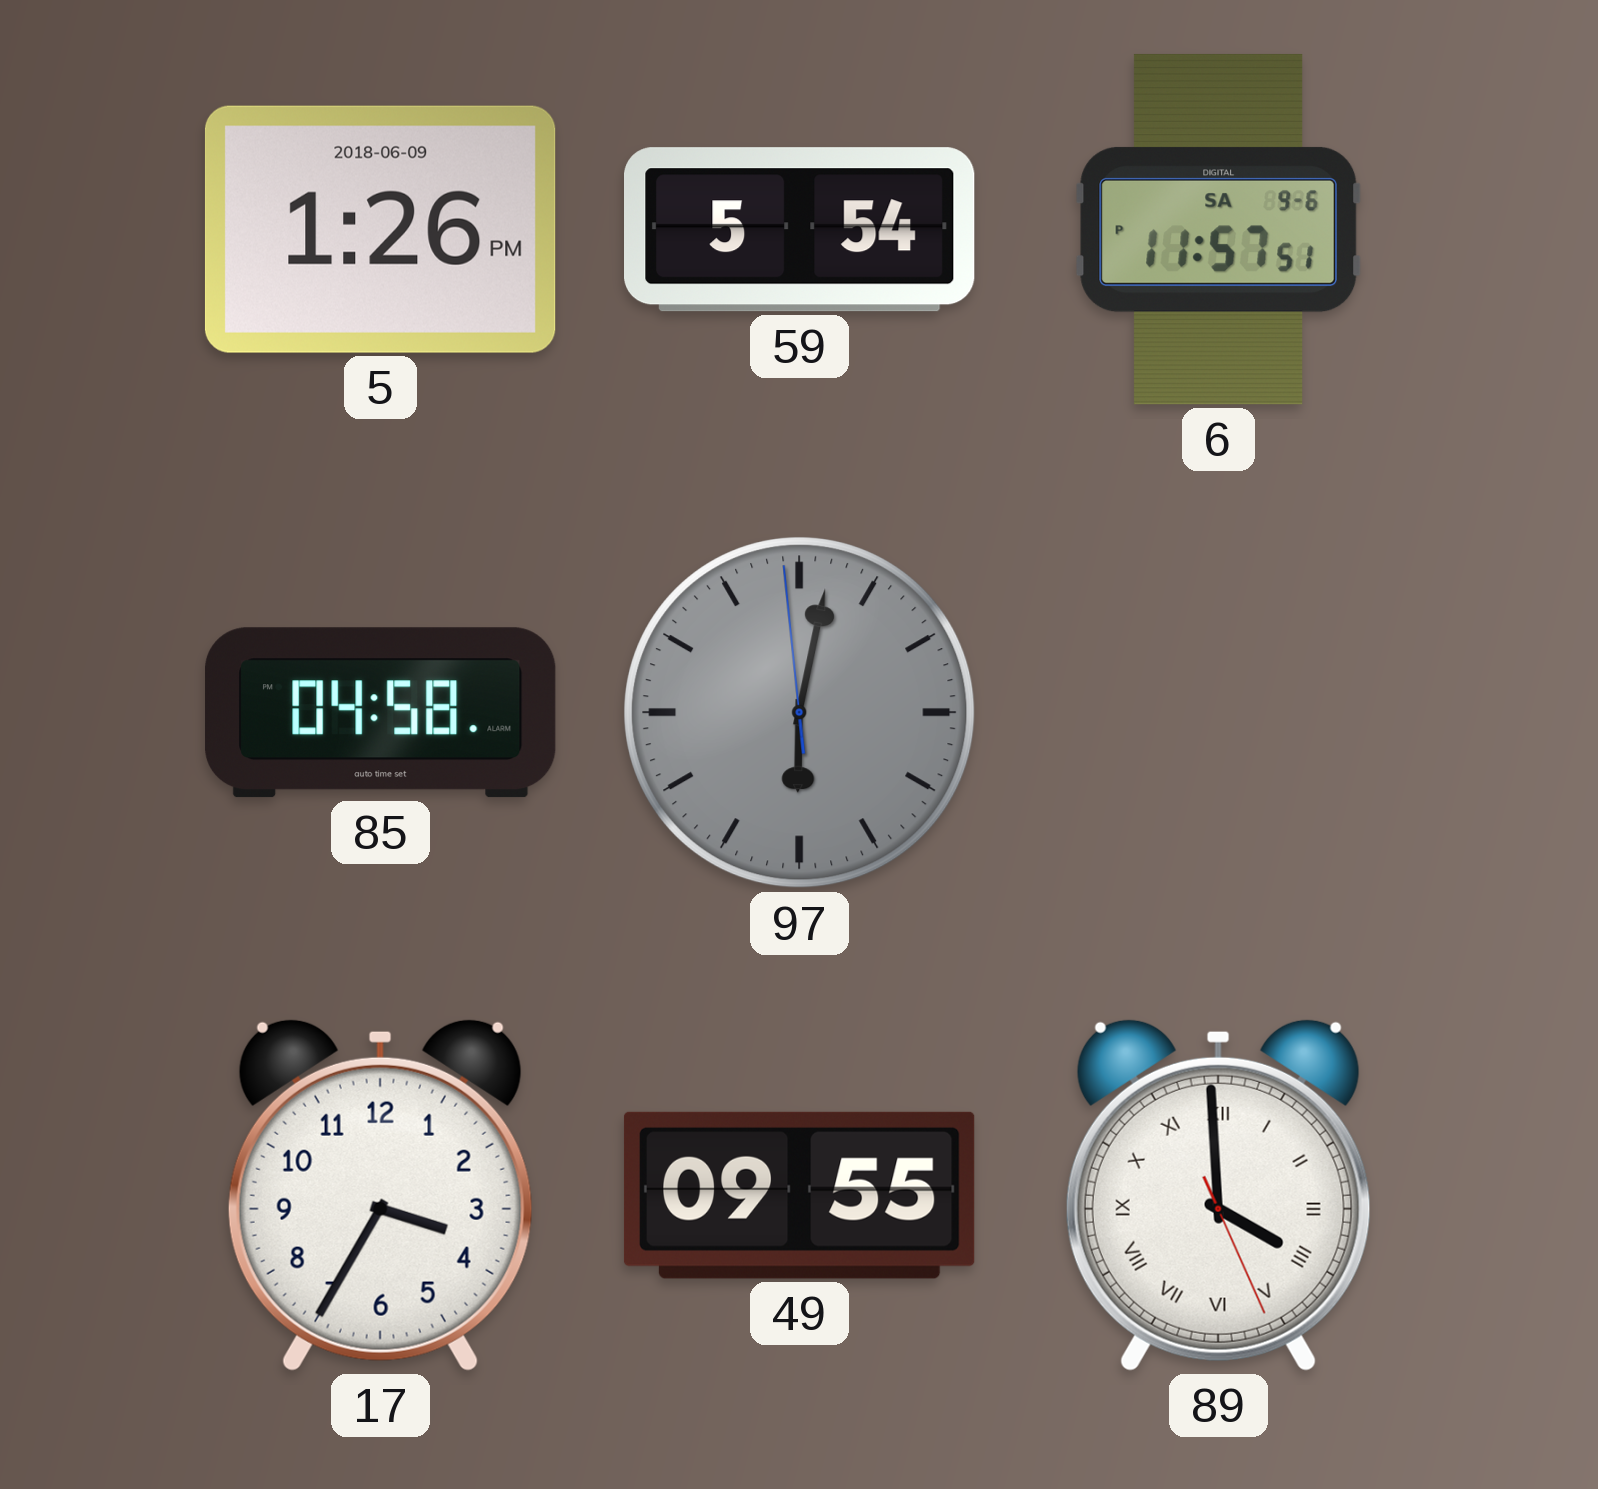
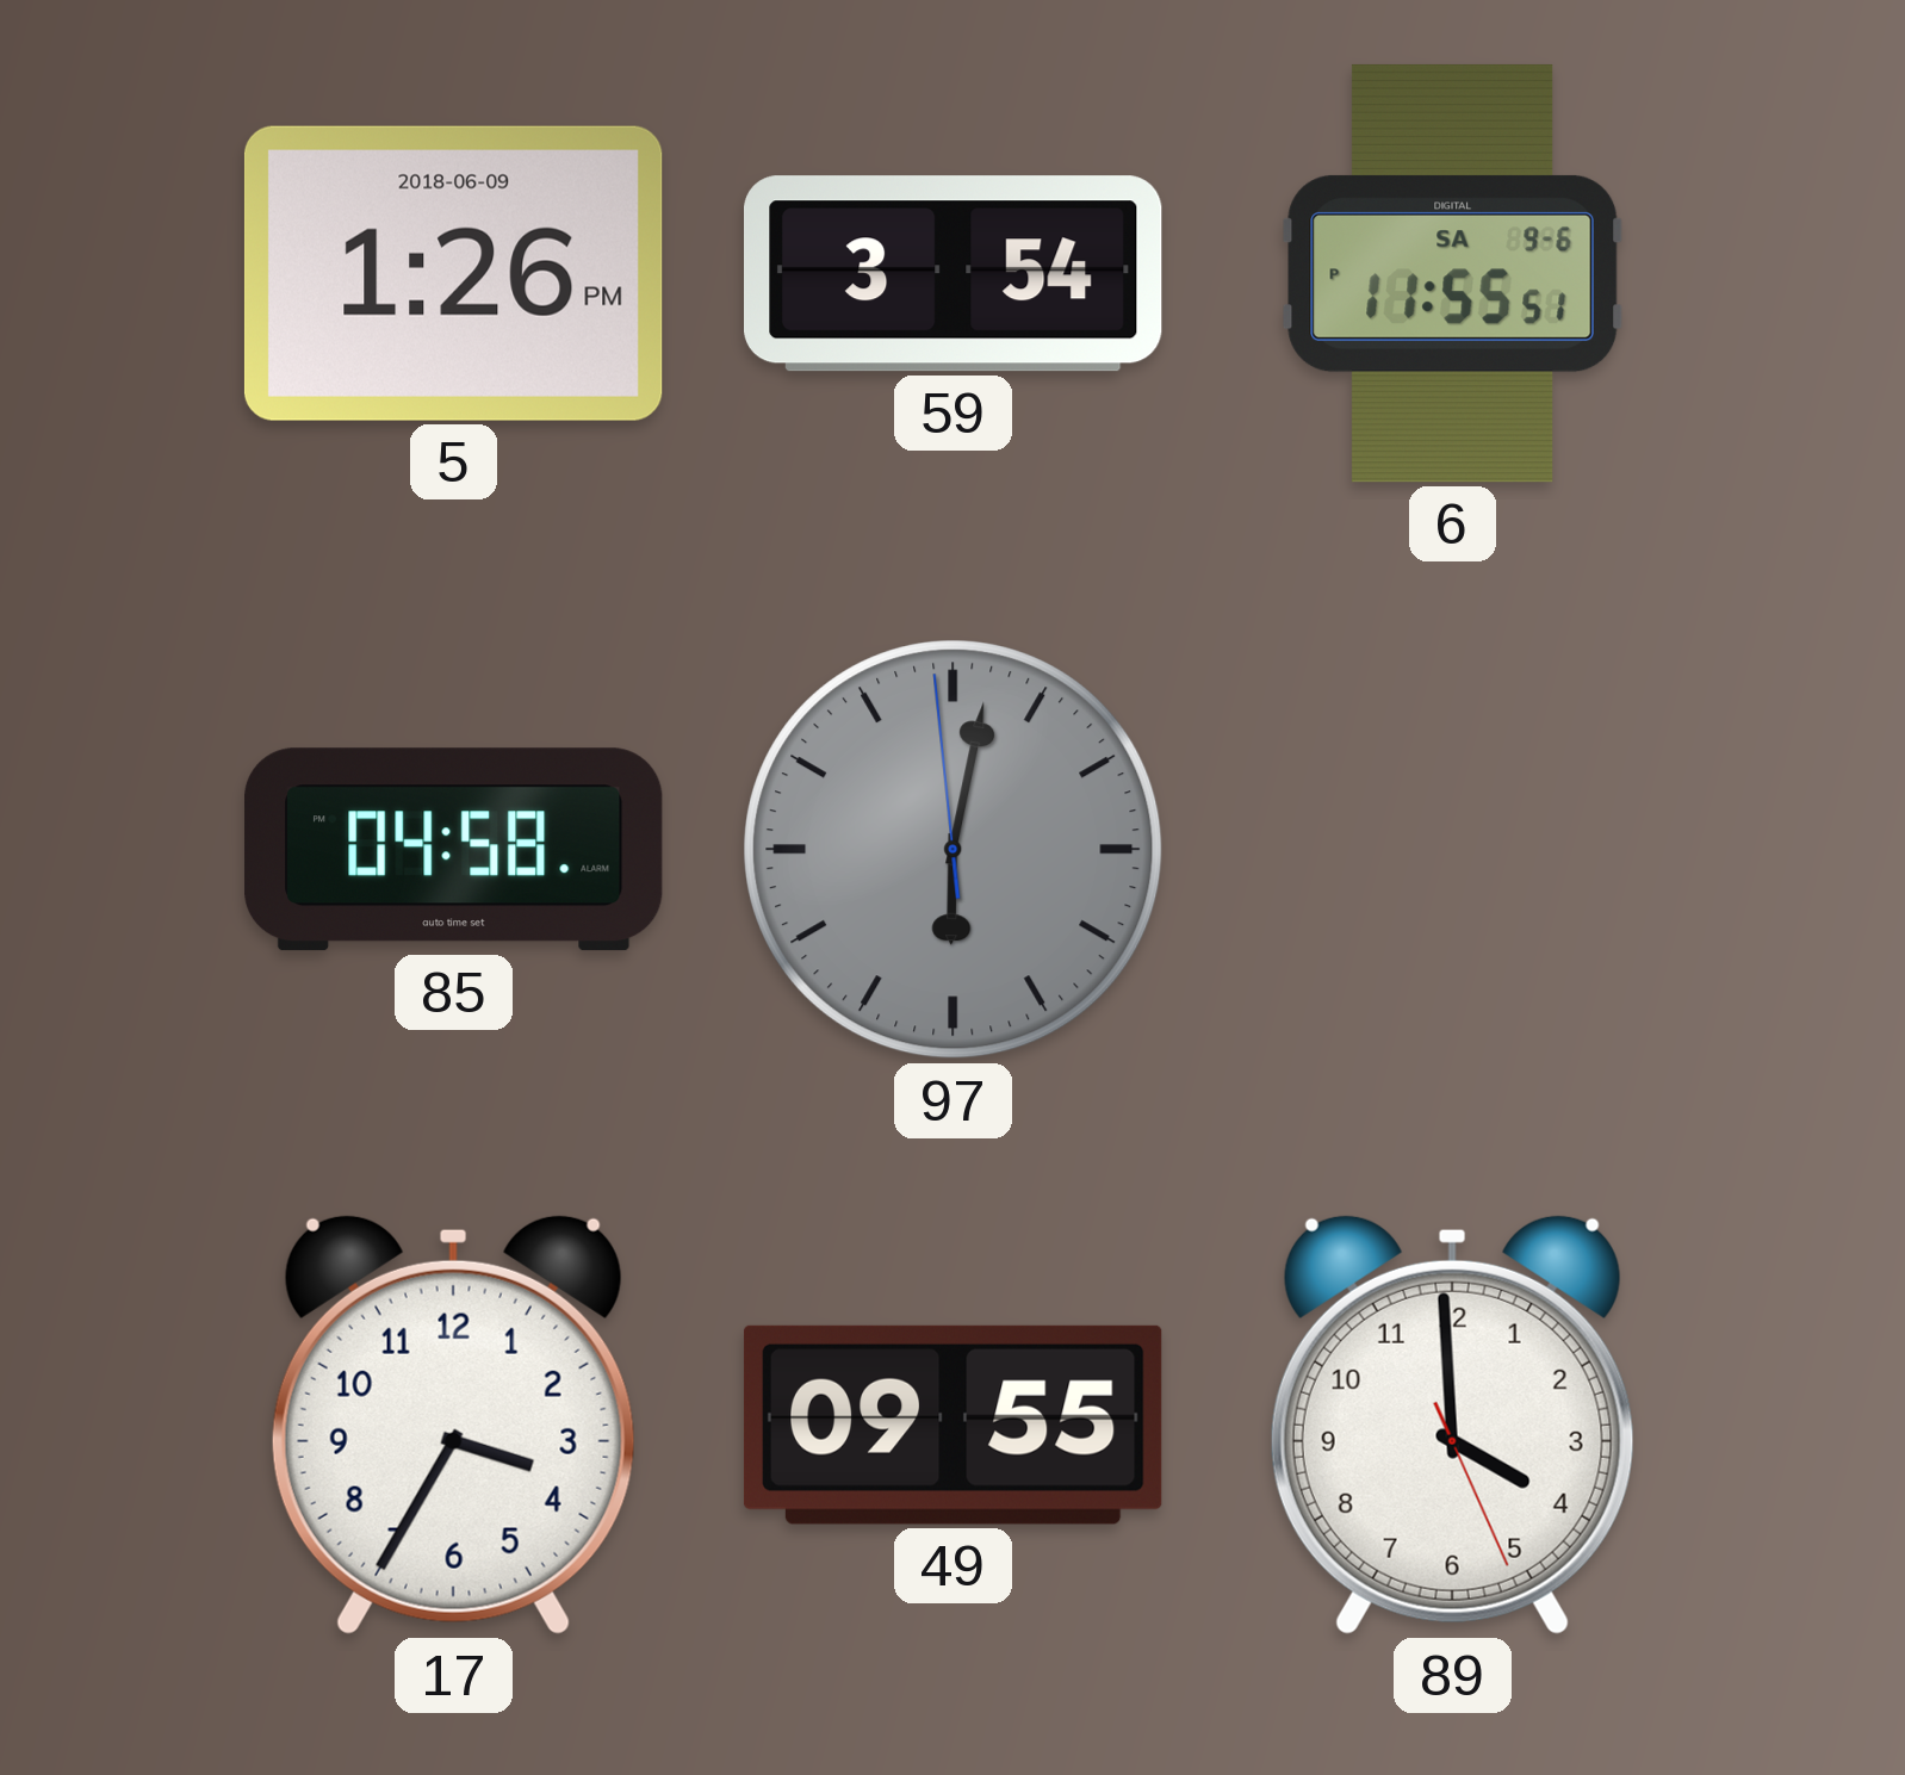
59: 5:54 -> 3:54 (954, 274)
6: 11:57 -> 11:55 (1453, 273)
89 numerals: Roman -> Arabic (1452, 1425)
